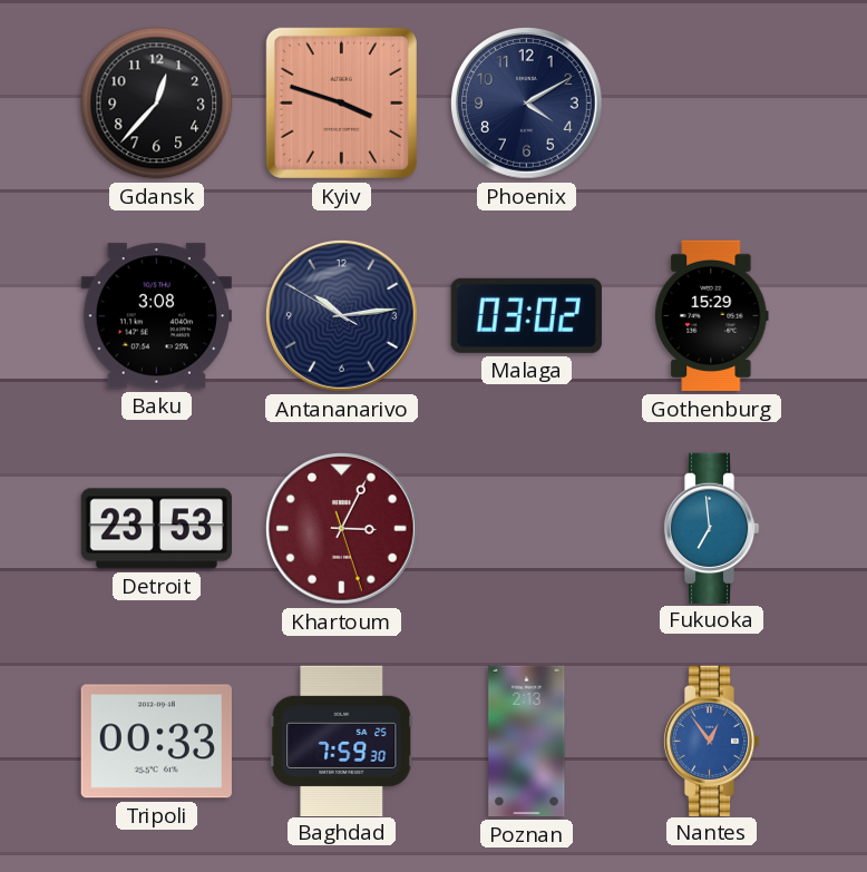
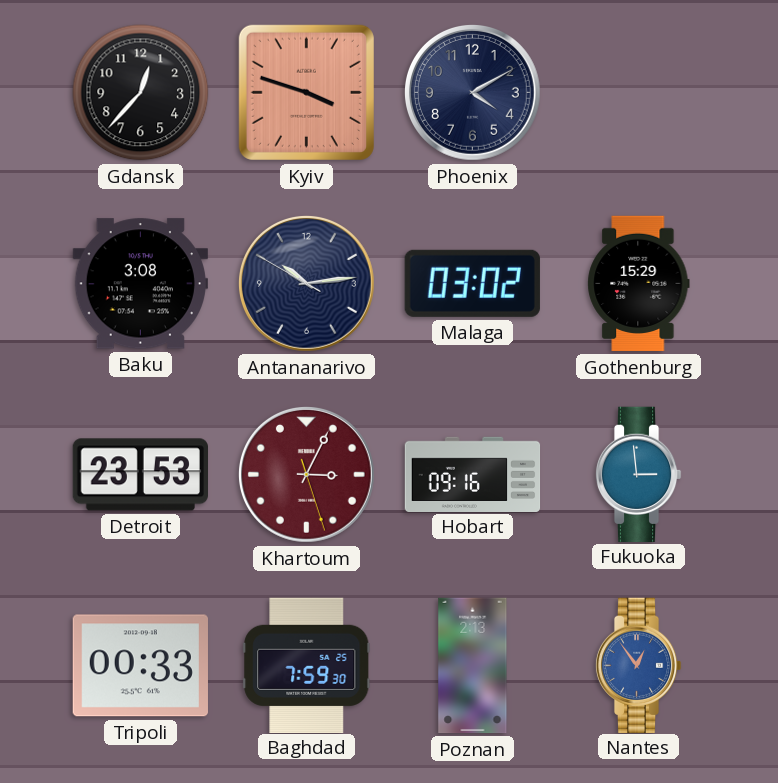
Hobart: none -> 09:16 (473, 474)
Fukuoka: 6:59 -> 2:59 (638, 474)
